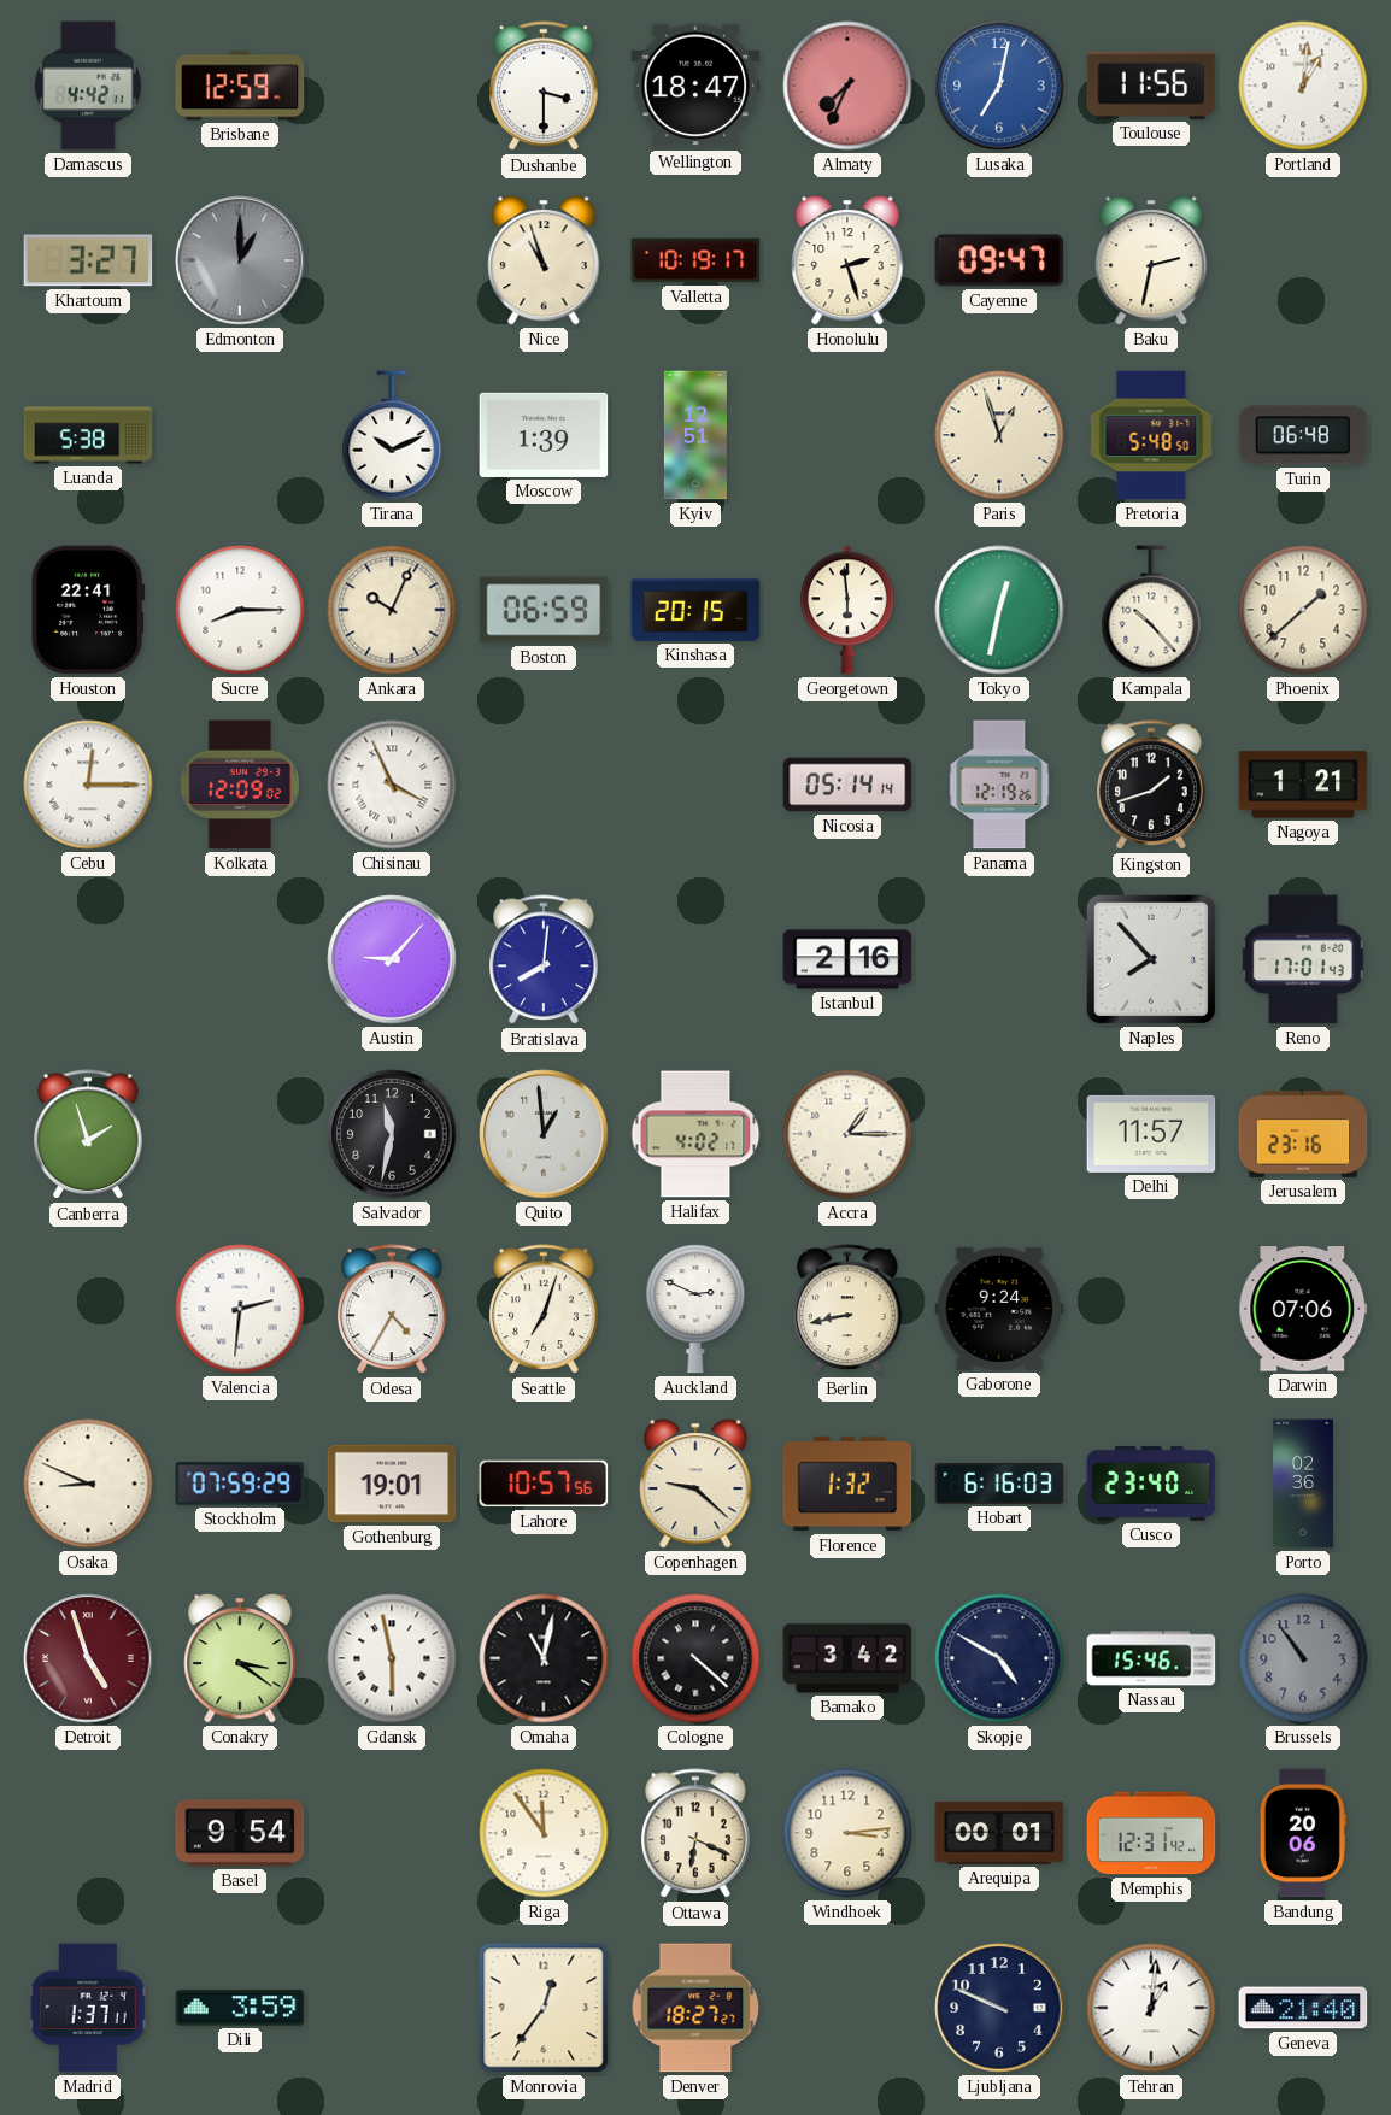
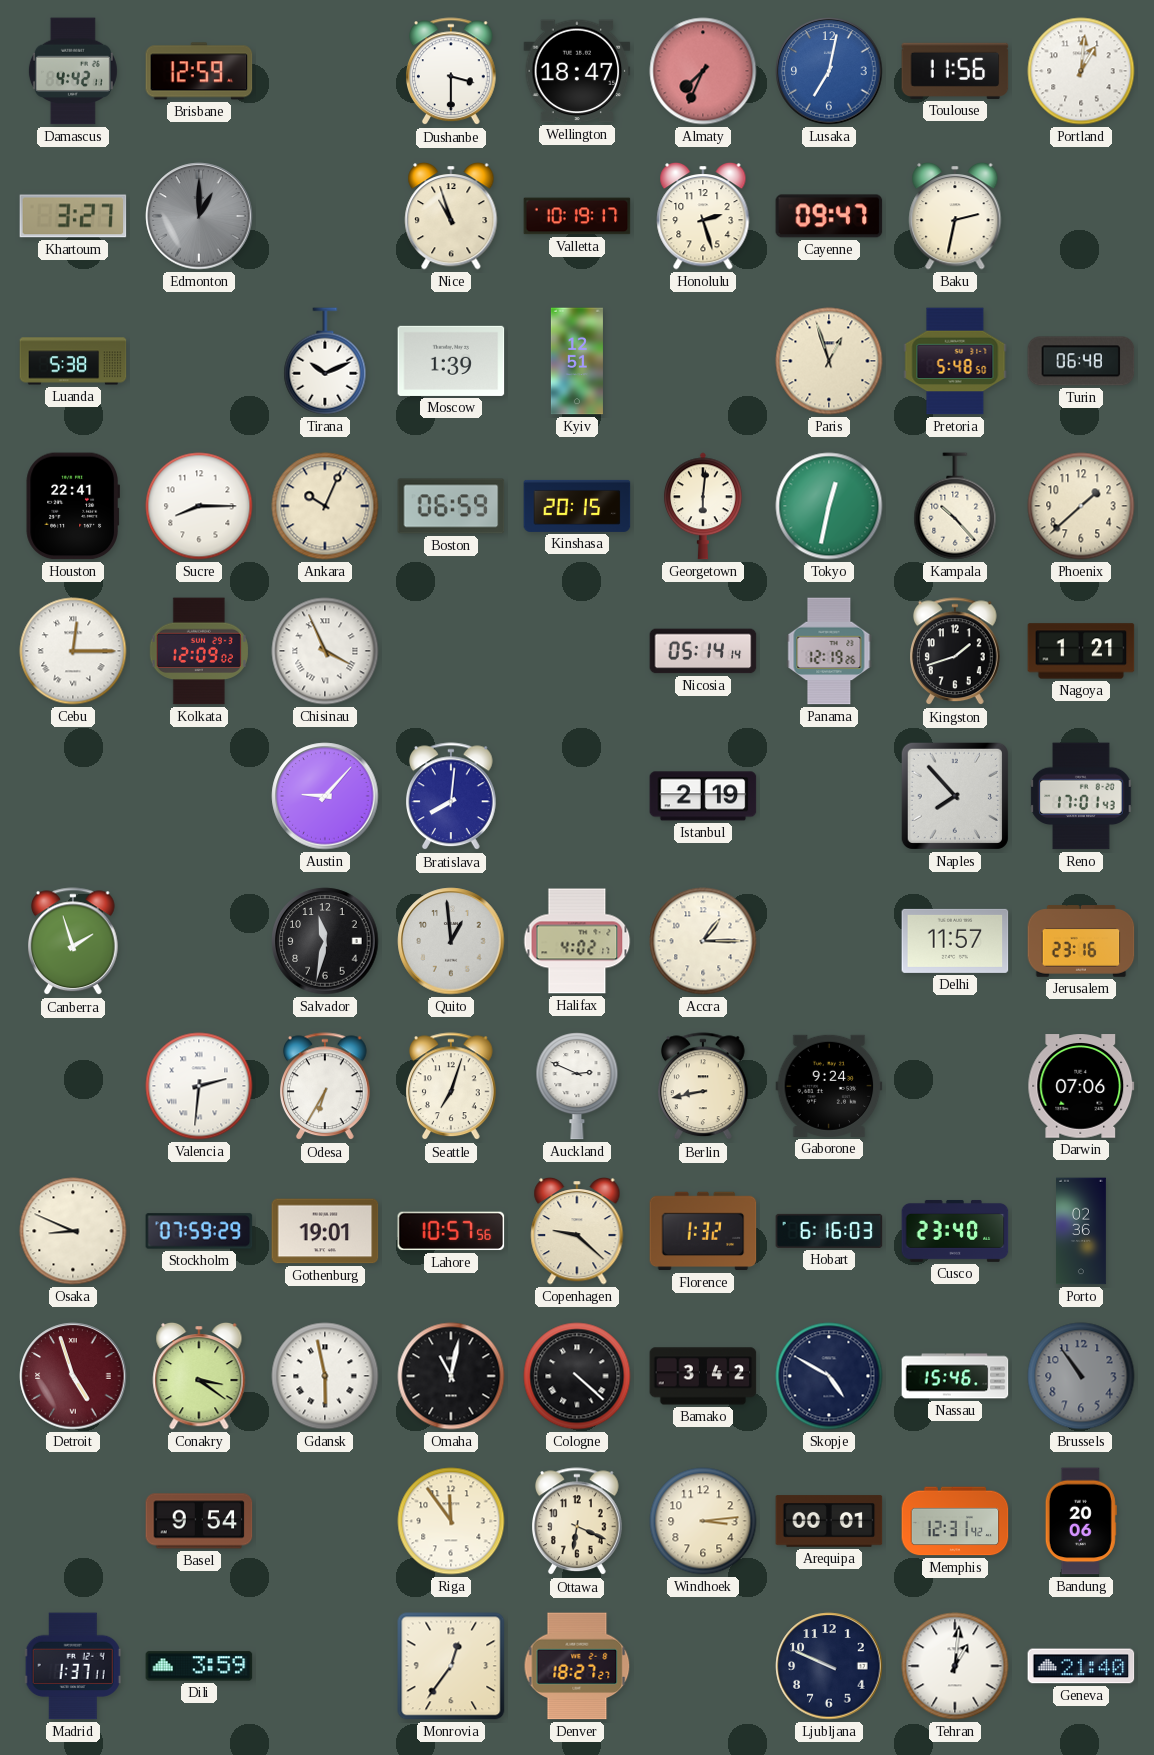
Georgetown: 5:59 -> 6:01 (703, 506)
Istanbul: 2:16 -> 2:19 (703, 796)
Odesa: 4:35 -> 6:35 (326, 1087)
